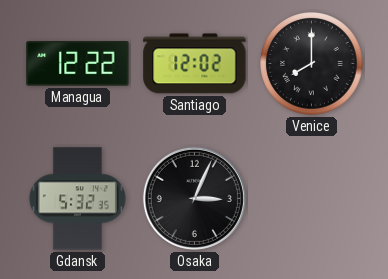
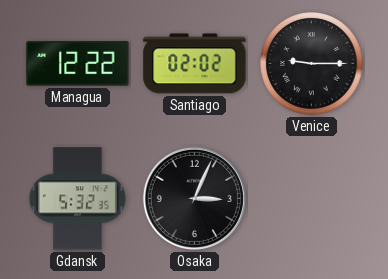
Santiago: 12:02 -> 02:02 (195, 64)
Venice: 8:00 -> 9:15 (312, 64)
